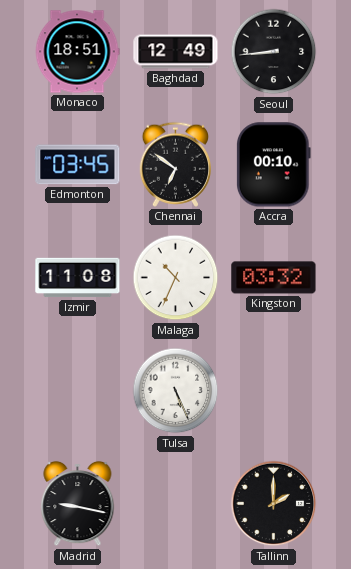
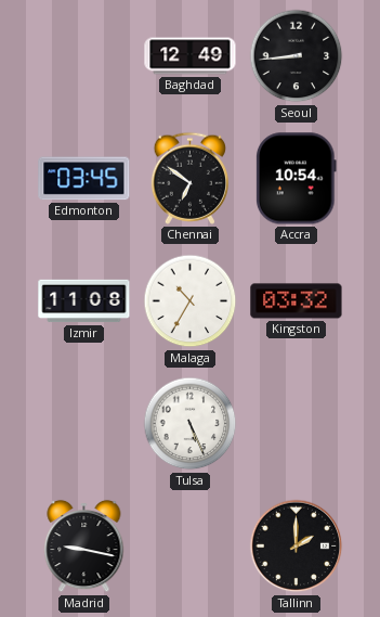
Monaco: 18:51 -> none (77, 52)
Accra: 00:10 -> 10:54 (296, 179)
Malaga: 10:34 -> 10:35 (191, 301)
